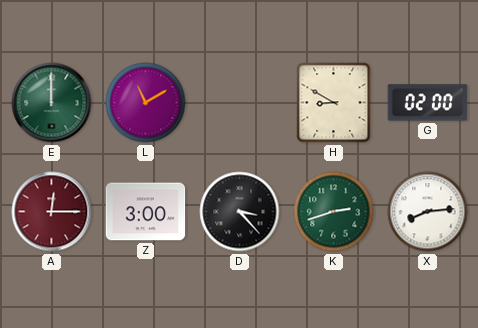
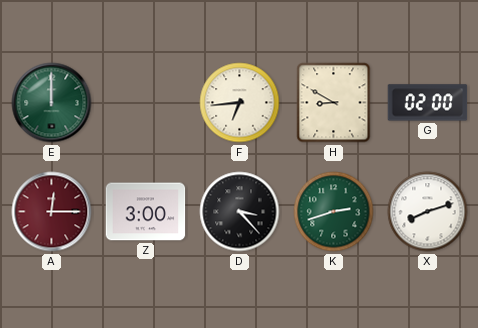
L: 11:10 -> none (146, 103)
F: none -> 6:44 (240, 103)
X: 8:14 -> 8:12 (428, 212)
